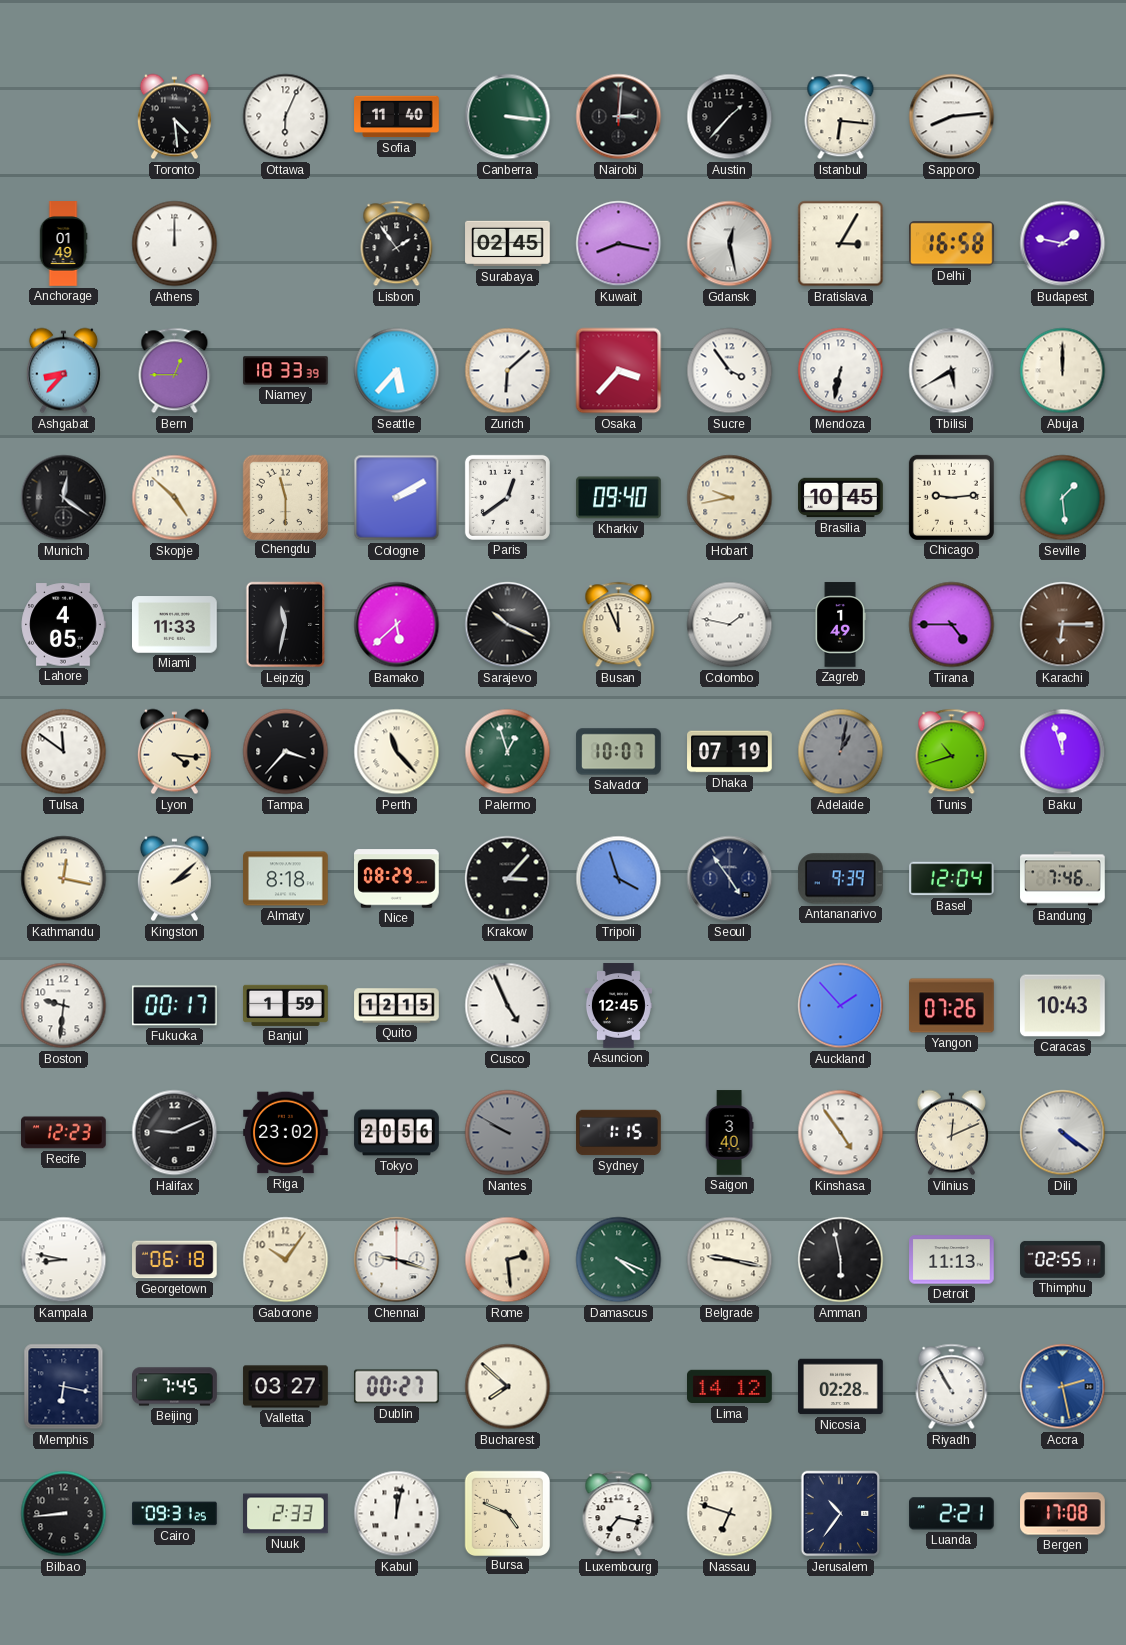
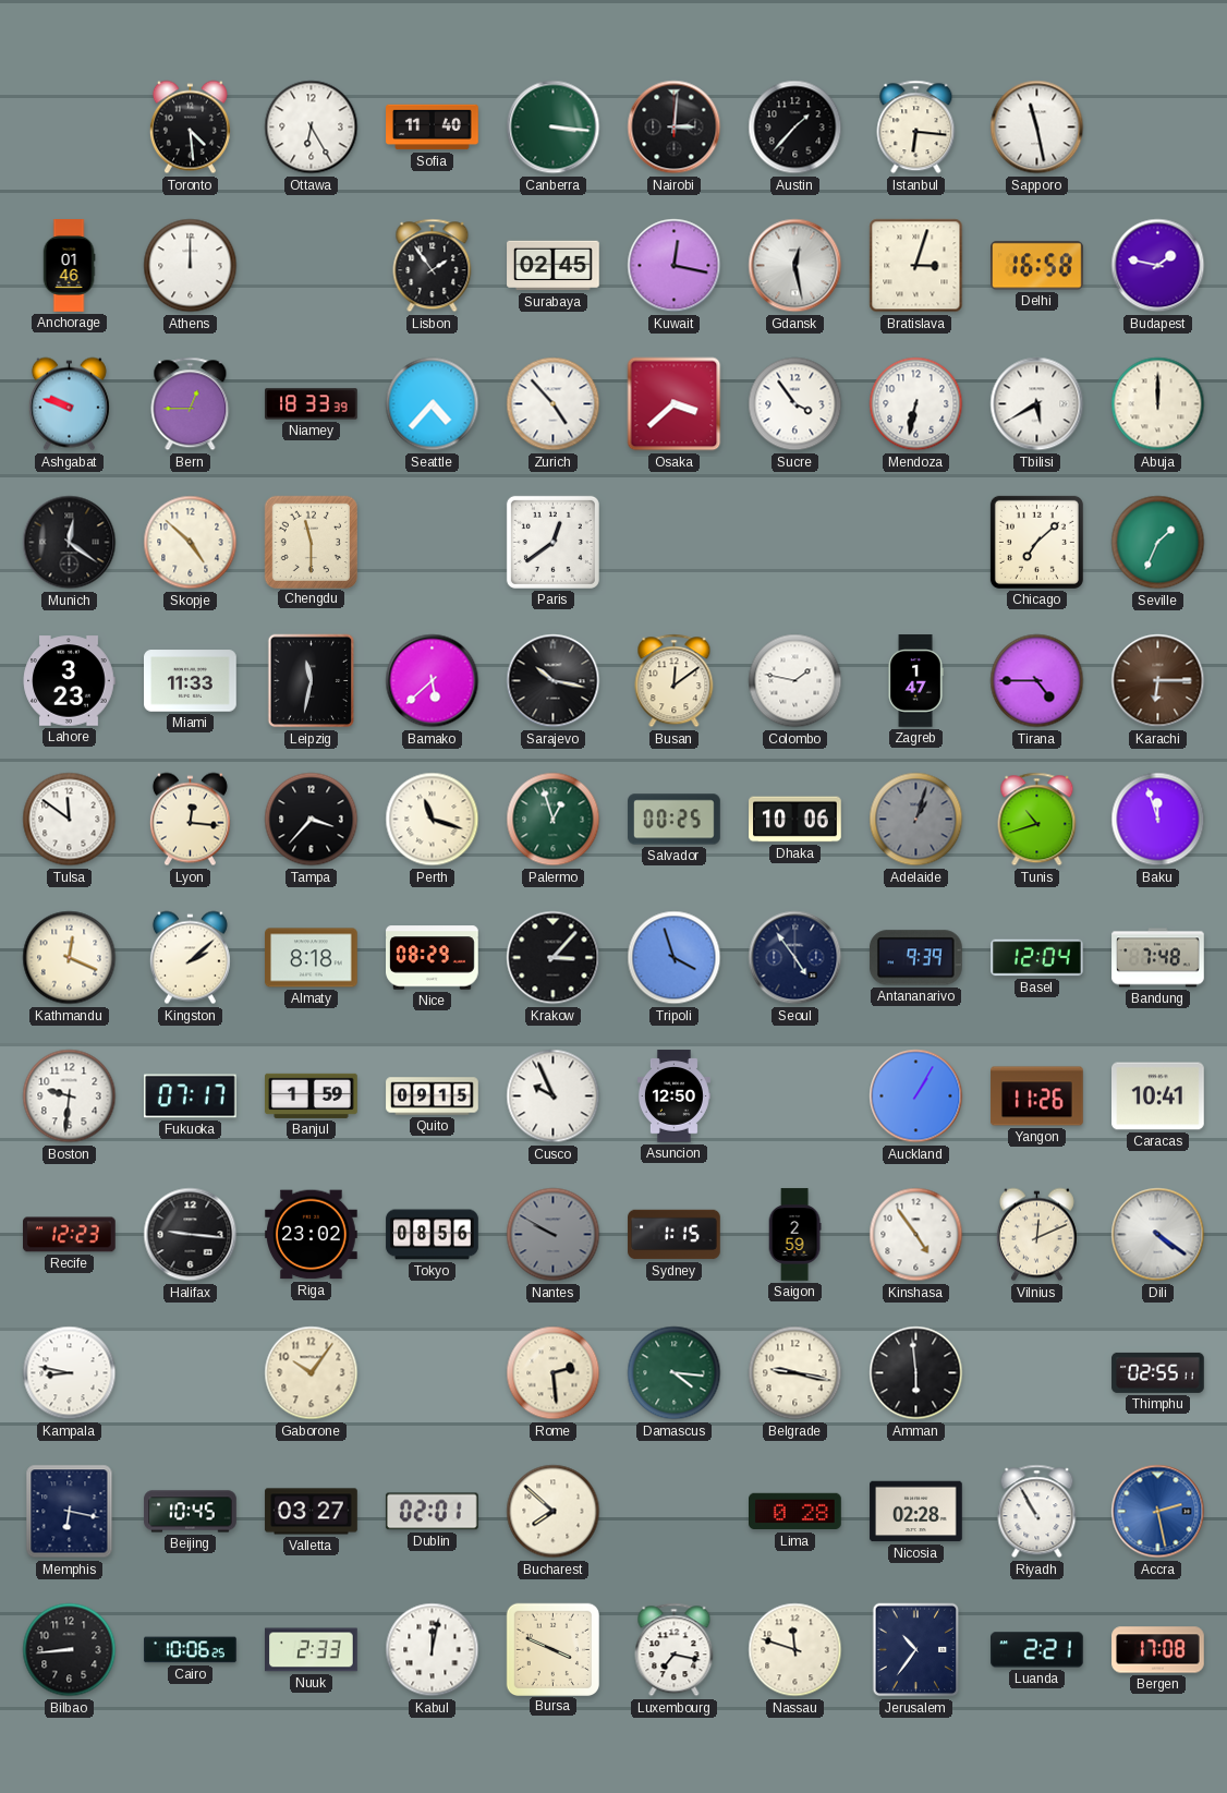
Ottawa: 6:04 -> 6:25 (312, 128)
Sapporo: 8:14 -> 11:28 (1037, 128)
Anchorage: 01:49 -> 01:46 (69, 266)
Kuwait: 8:17 -> 12:17 (675, 266)
Bratislava: 3:05 -> 3:03 (916, 266)
Ashgabat: 8:37 -> 9:48 (69, 404)
Seattle: 5:37 -> 4:37 (433, 404)
Zurich: 6:08 -> 4:53 (554, 404)
Osaka: 3:37 -> 3:38 (675, 404)
Cologne: 2:10 -> none (397, 498)
Kharkiv: 09:40 -> none (619, 498)
Hobart: 9:43 -> none (730, 498)
Brasilia: 10:45 -> none (841, 498)
Chicago: 9:14 -> 7:08 (1036, 542)
Seville: 1:29 -> 1:34 (1158, 543)
Lahore: 4:05 -> 3:23 (69, 681)
Sarajevo: 10:19 -> 10:17 (554, 681)
Busan: 11:56 -> 12:09 (675, 681)
Zagreb: 1:49 -> 1:47 (915, 681)
Lyon: 4:16 -> 12:16 (190, 820)
Perth: 11:23 -> 11:18 (433, 820)
Salvador: 10:07 -> 00:25 (675, 820)
Dhaka: 07:19 -> 10:06 (795, 820)
Adelaide: 1:02 -> 1:03 (916, 820)
Kathmandu: 12:17 -> 12:19 (70, 958)
Bandung: 7:46 -> 7:48 (1158, 958)
Fukuoka: 00:17 -> 07:17 (191, 1097)
Quito: 12:15 -> 09:15 (433, 1097)
Cusco: 4:56 -> 9:56 (554, 1097)
Asuncion: 12:45 -> 12:50 (673, 1097)
Auckland: 1:53 -> 1:05 (916, 1097)
Yangon: 07:26 -> 11:26 (1037, 1097)
Caracas: 10:43 -> 10:41 (1158, 1097)
Halifax: 9:11 -> 9:16 (191, 1235)
Tokyo: 20:56 -> 08:56 (433, 1235)
Saigon: 3:40 -> 2:59 (794, 1235)
Georgetown: 06:18 -> none (175, 1260)
Chennai: 9:18 -> none (397, 1260)
Damascus: 4:19 -> 4:16 (675, 1373)
Amman: 5:58 -> 5:59 (916, 1373)
Detroit: 11:13 -> none (952, 1260)
Beijing: 7:45 -> 10:45 (191, 1512)
Dublin: 00:27 -> 02:01 (432, 1512)
Lima: 14:12 -> 0:28 (795, 1512)
Cairo: 09:31 -> 10:06 (191, 1650)
Bursa: 4:49 -> 3:49 (552, 1649)
Nassau: 6:48 -> 11:48 (795, 1650)
